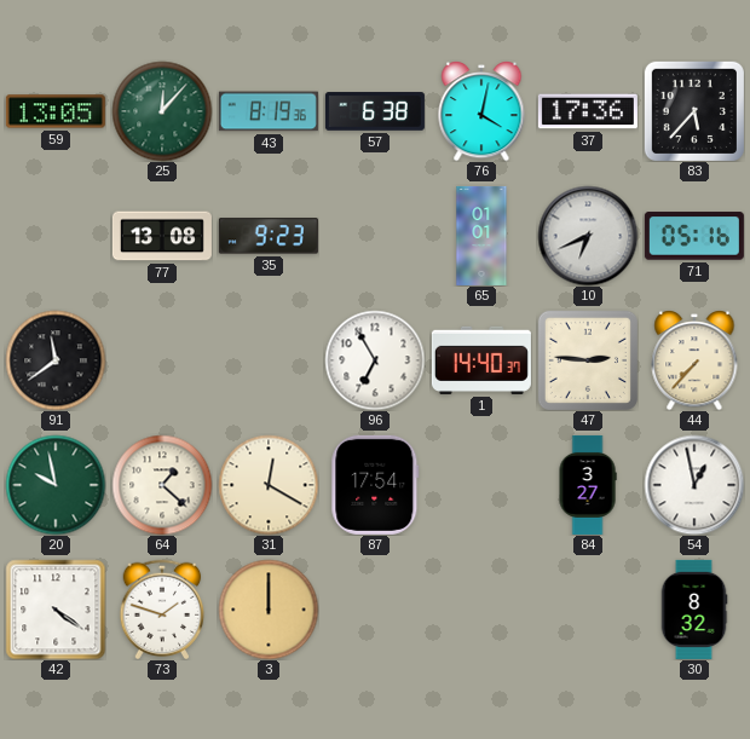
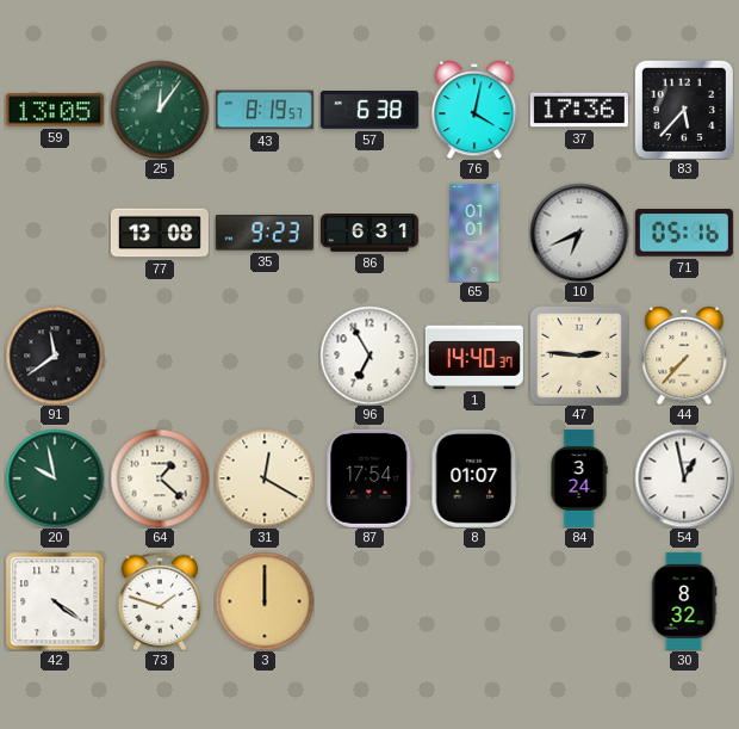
25: 12:07 -> 12:06 (160, 110)
43: 8:19:36 -> 8:19:57 (265, 110)
86: none -> 6:31 (369, 234)
8: none -> 01:07 (474, 478)
84: 3:27 -> 3:24 (579, 478)
